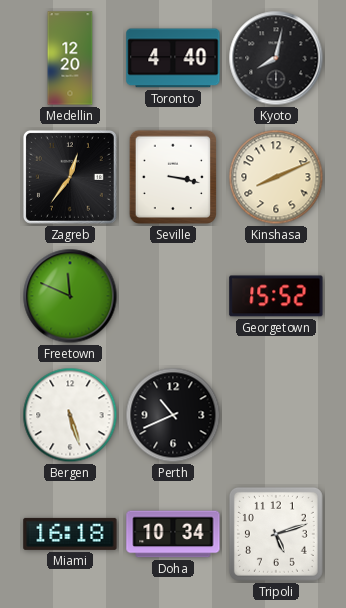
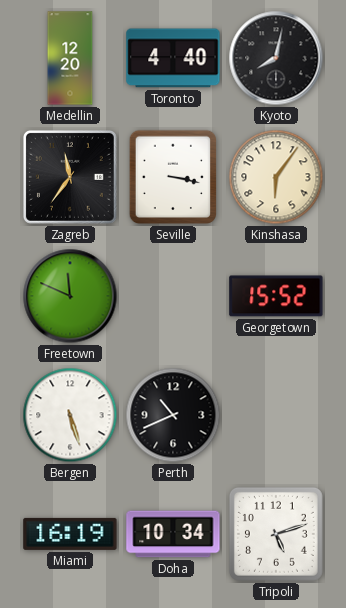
Zagreb: 12:36 -> 11:36 (70, 177)
Kinshasa: 8:11 -> 6:06 (276, 177)
Miami: 16:18 -> 16:19 (70, 534)
